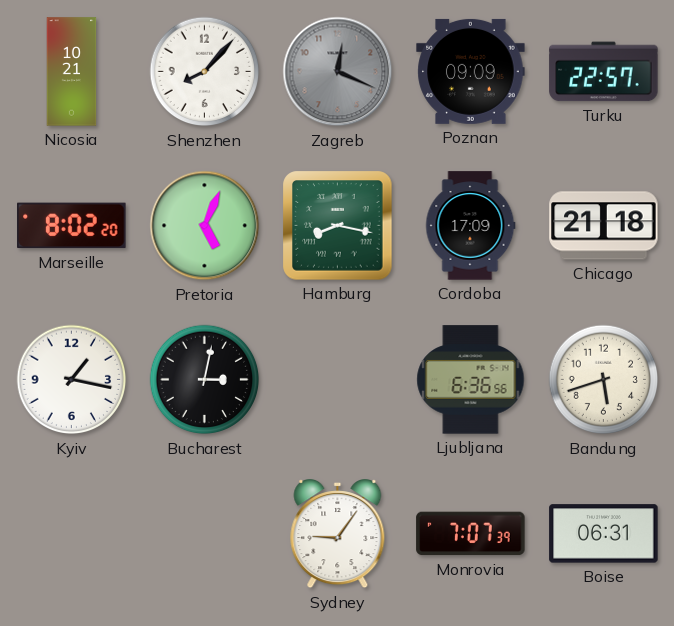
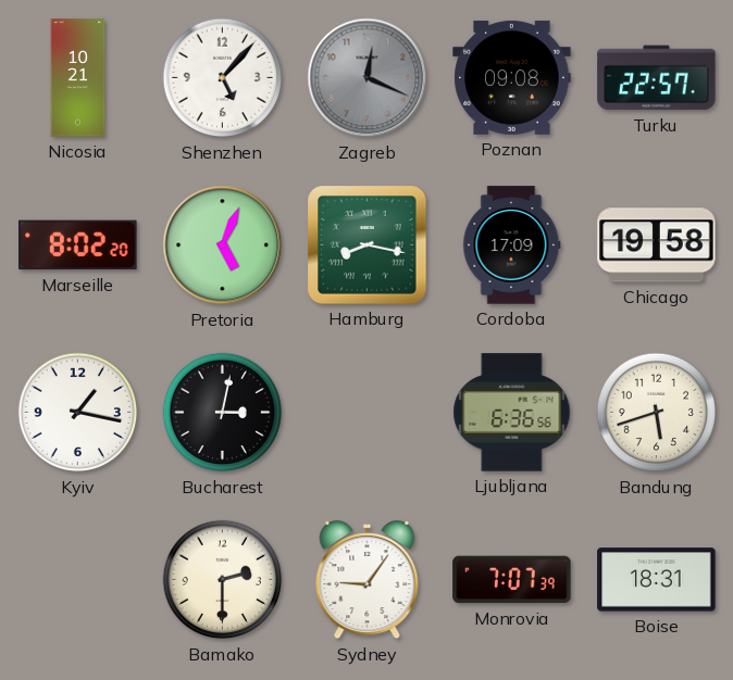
Shenzhen: 8:07 -> 5:07 (223, 78)
Poznan: 09:09 -> 09:08 (512, 77)
Chicago: 21:18 -> 19:58 (657, 245)
Bamako: none -> 2:30 (223, 580)
Boise: 06:31 -> 18:31 (657, 580)
